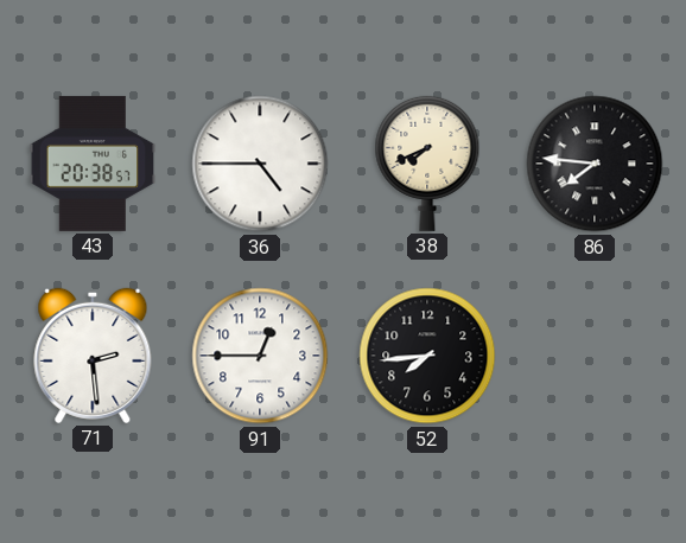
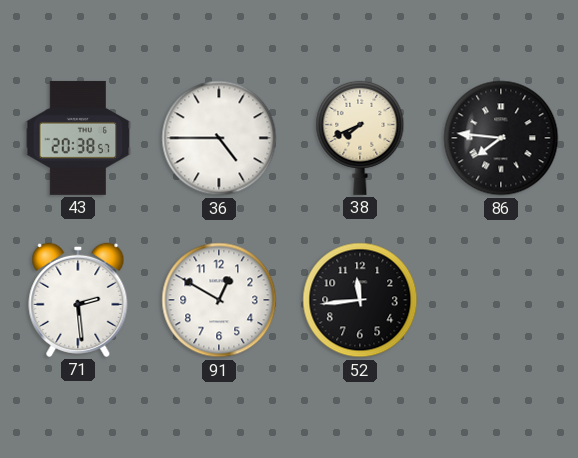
91: 12:45 -> 12:50 (219, 300)
52: 7:44 -> 11:44 (360, 300)
